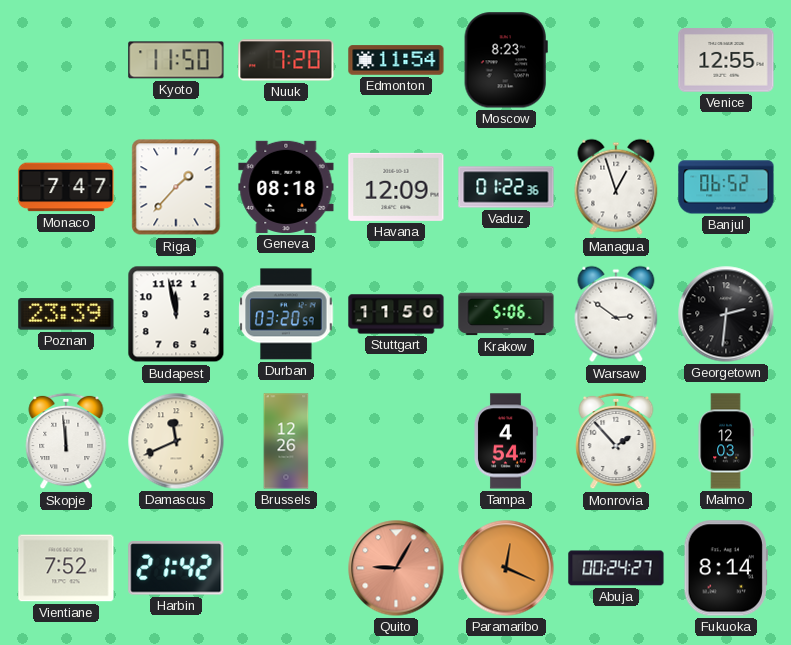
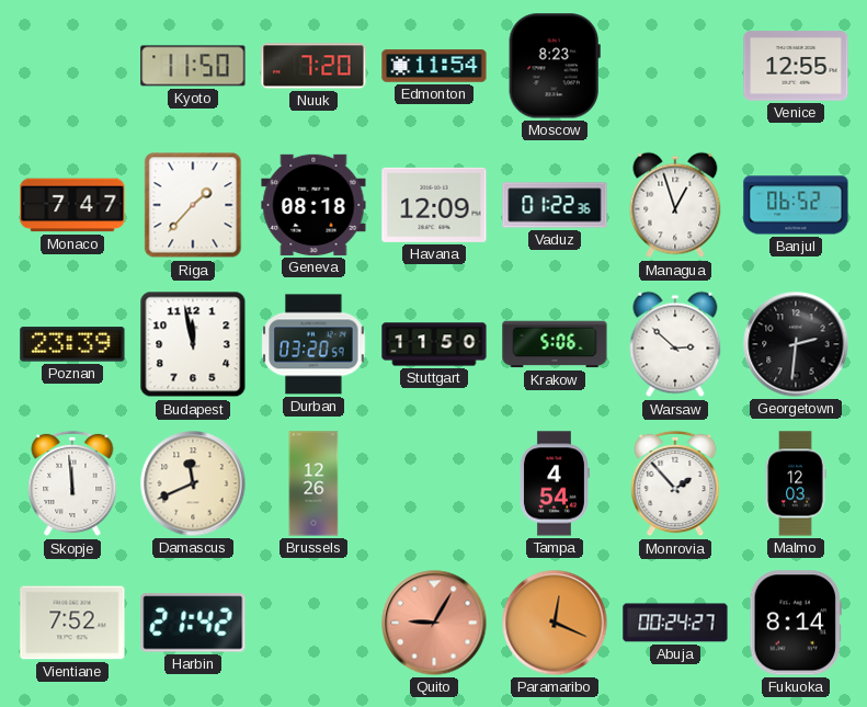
Warsaw: 2:51 -> 2:52 (675, 344)
